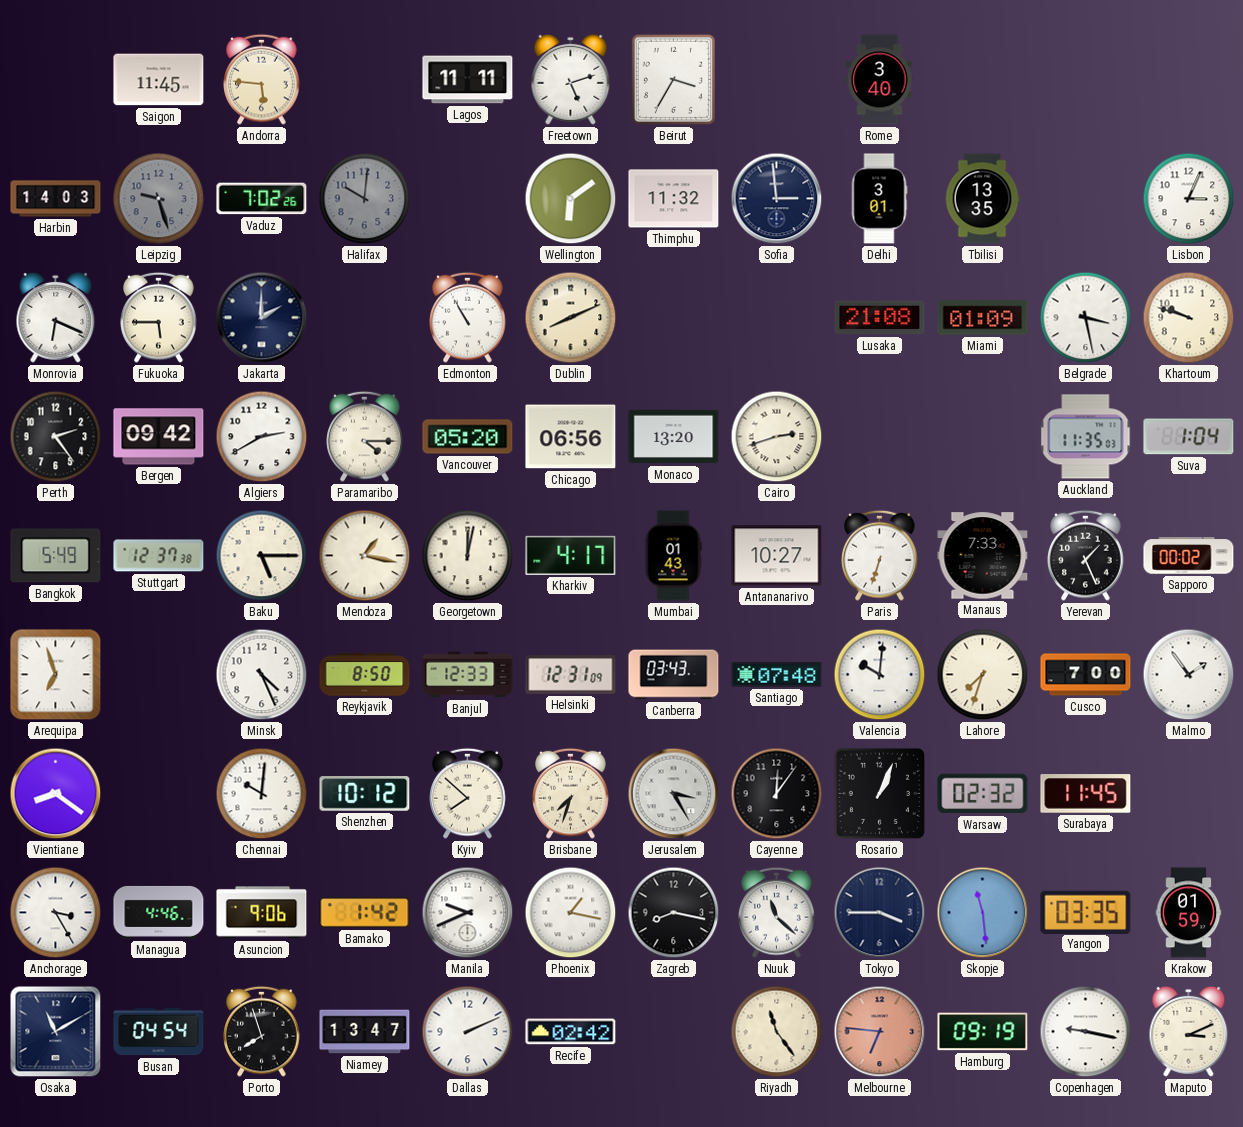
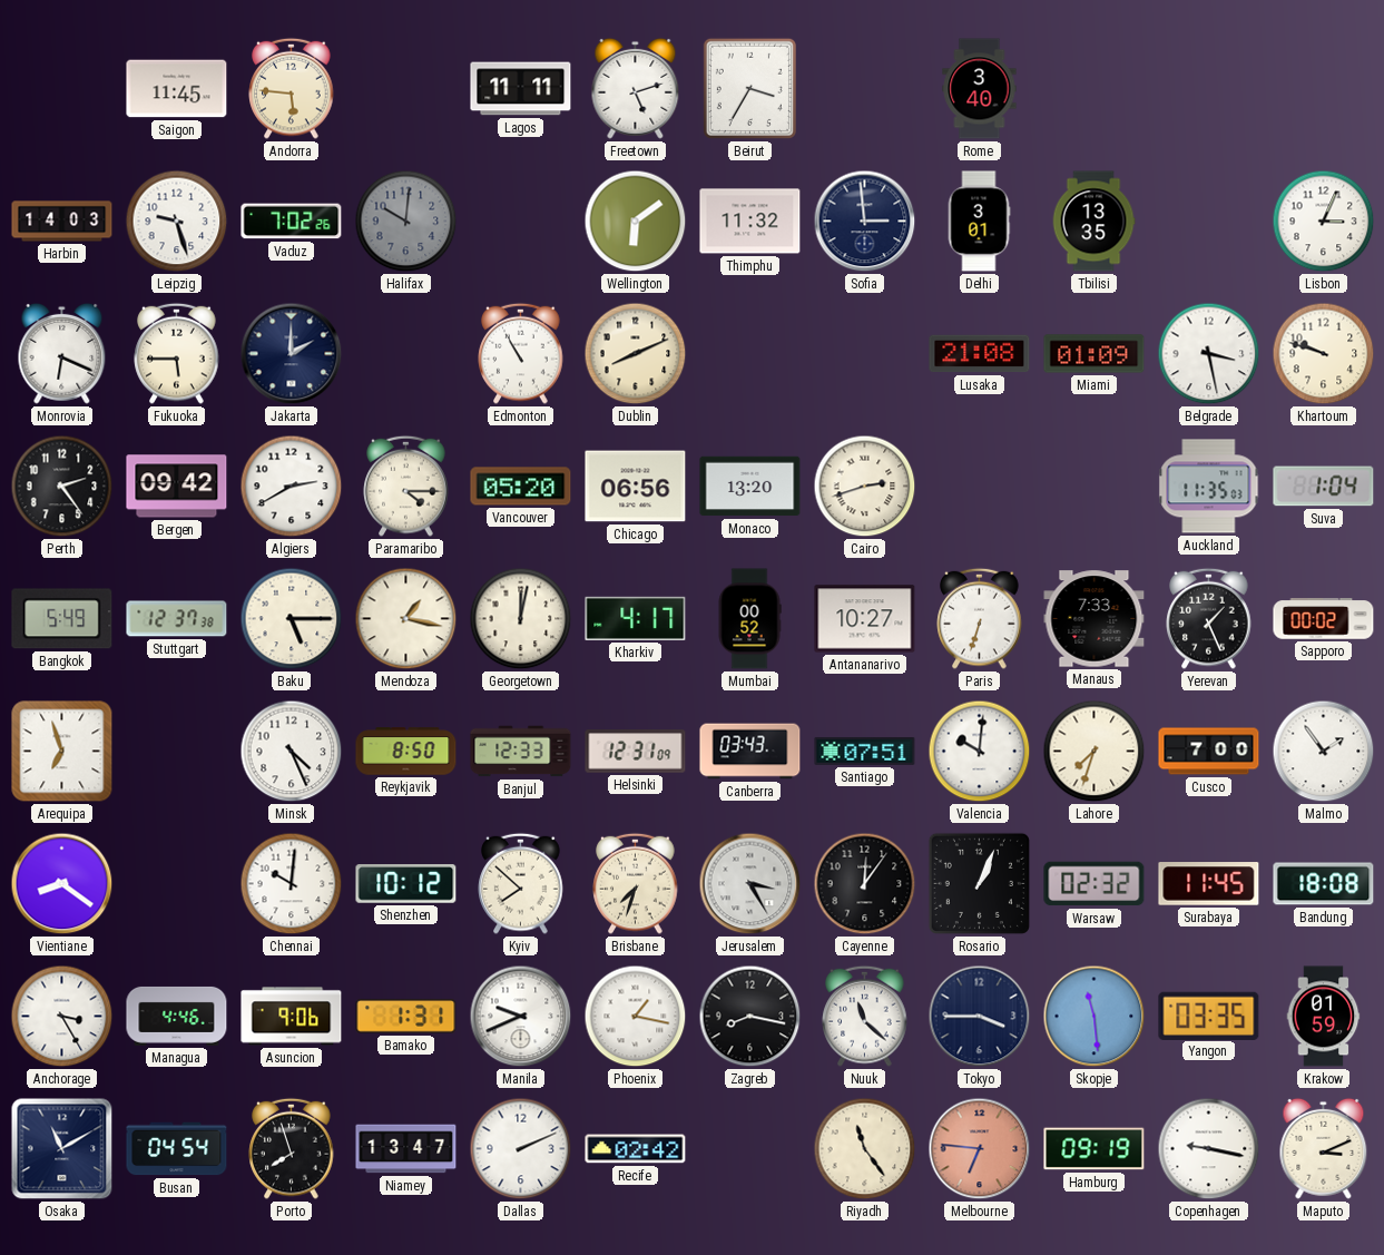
Leipzig dial: grey -> white (177, 222)
Mumbai: 01:43 -> 00:52 (749, 619)
Santiago: 07:48 -> 07:51 (865, 751)
Bandung: none -> 18:08 (1324, 884)
Bamako: 1:42 -> 1:31 (406, 1017)
